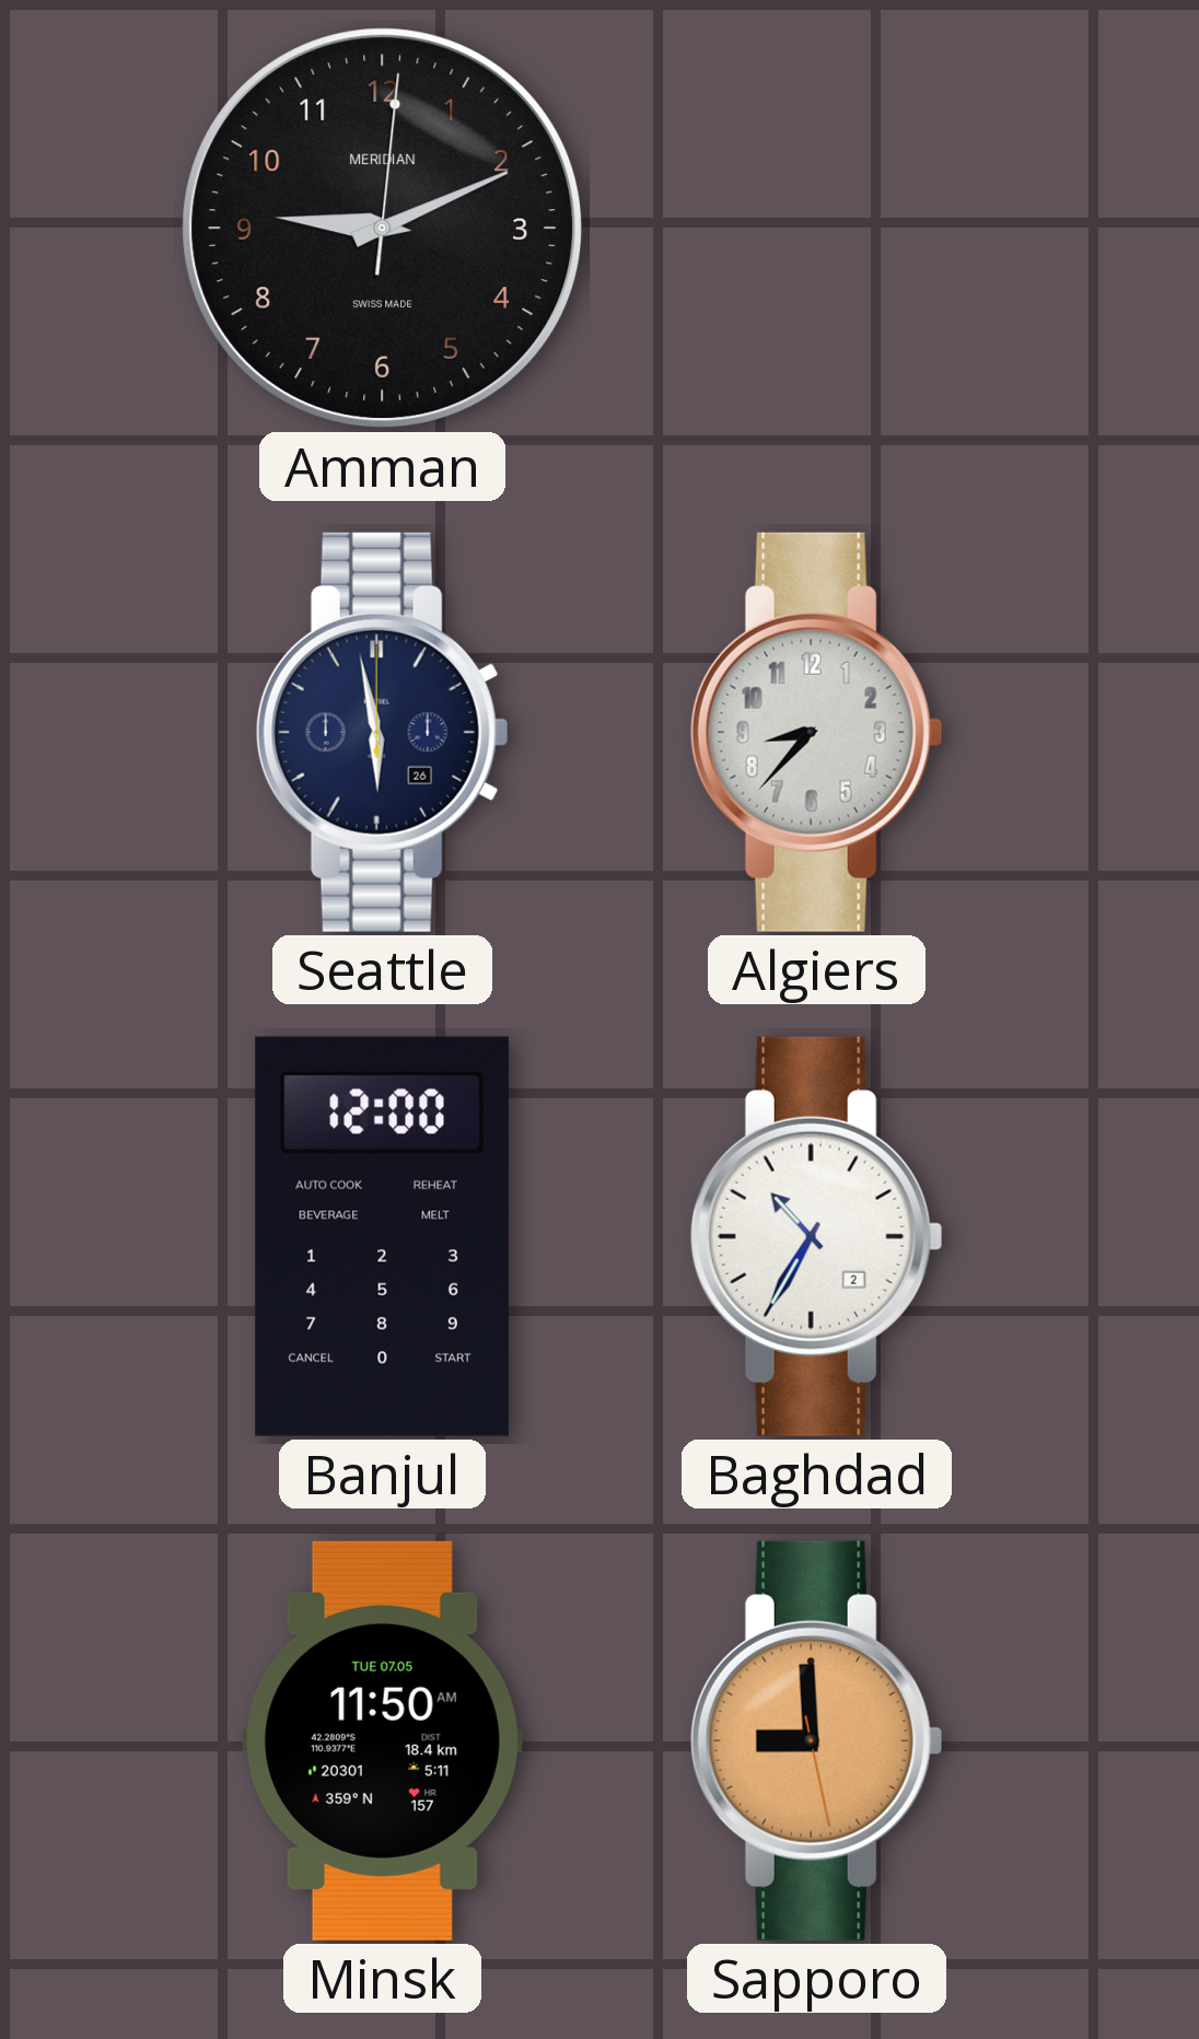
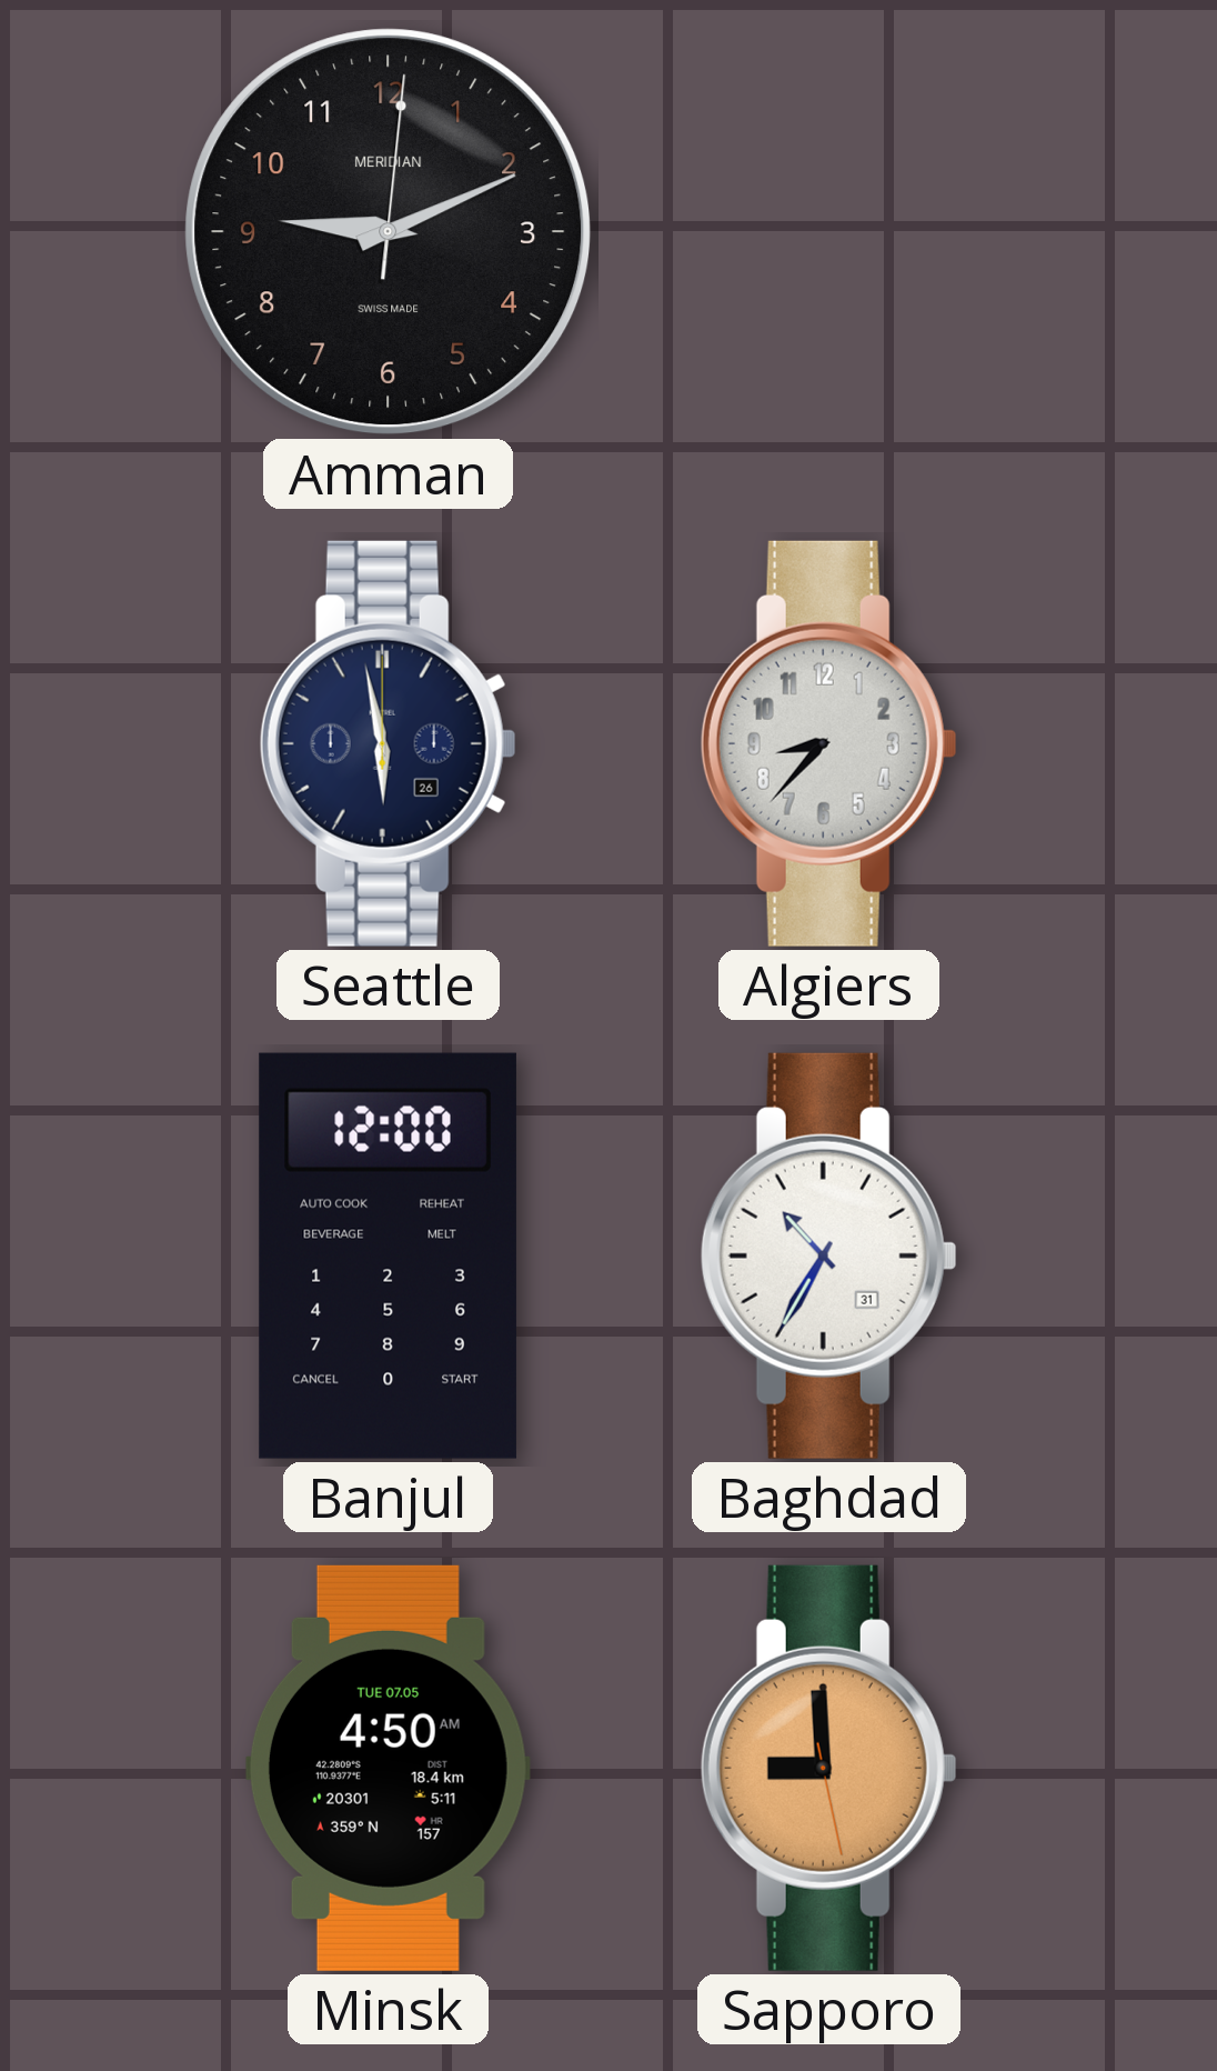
Baghdad date: 2 -> 31 (828, 1255)
Minsk: 11:50 -> 4:50 (388, 1768)
